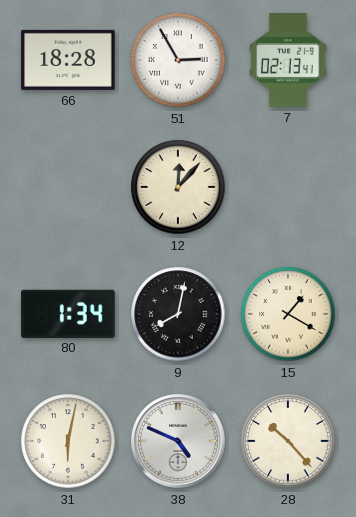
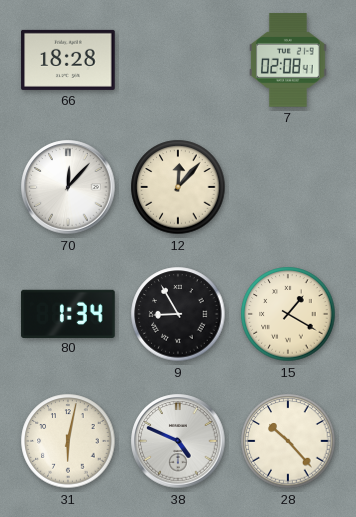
51: 2:55 -> none (178, 60)
7: 02:13 -> 02:08 (289, 60)
70: none -> 12:07 (68, 187)
9: 8:02 -> 8:55 (178, 314)
